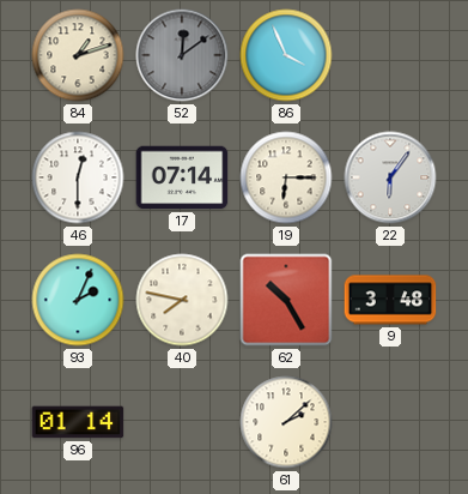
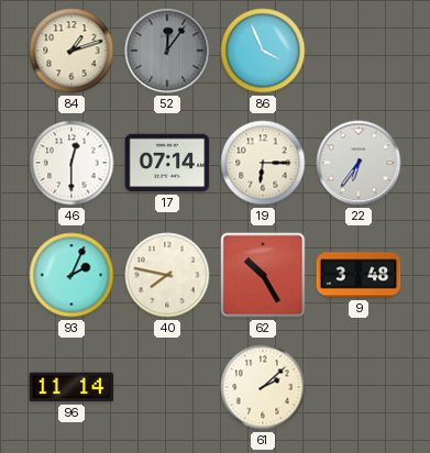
52: 12:09 -> 12:06 (167, 51)
22: 6:06 -> 6:36 (359, 163)
96: 01:14 -> 11:14 (71, 387)
